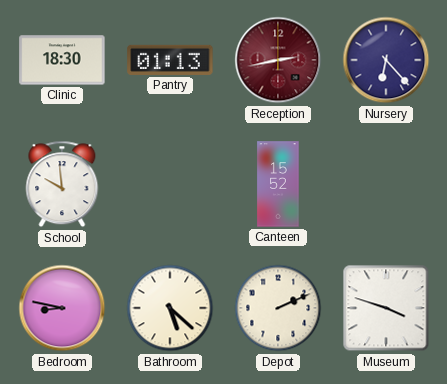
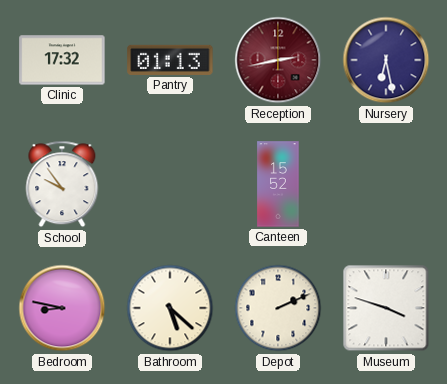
Clinic: 18:30 -> 17:32 (62, 60)
Nursery: 6:23 -> 6:28 (386, 60)
School: 9:59 -> 9:54 (62, 184)
